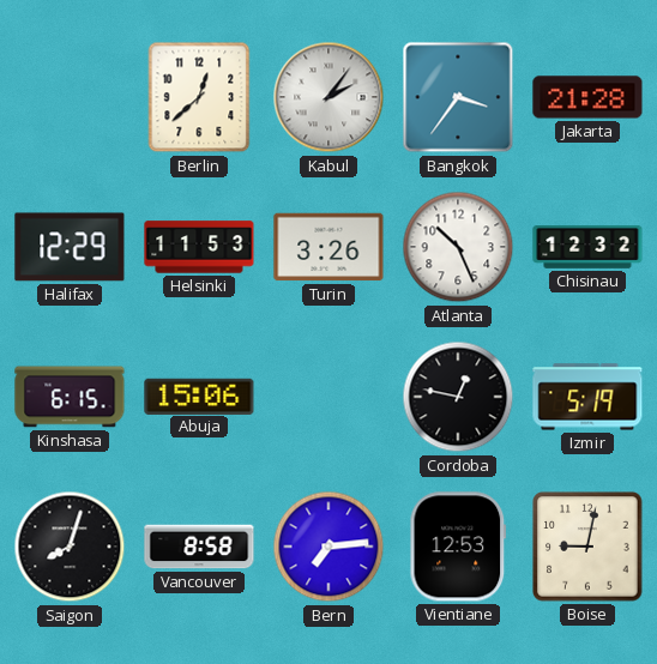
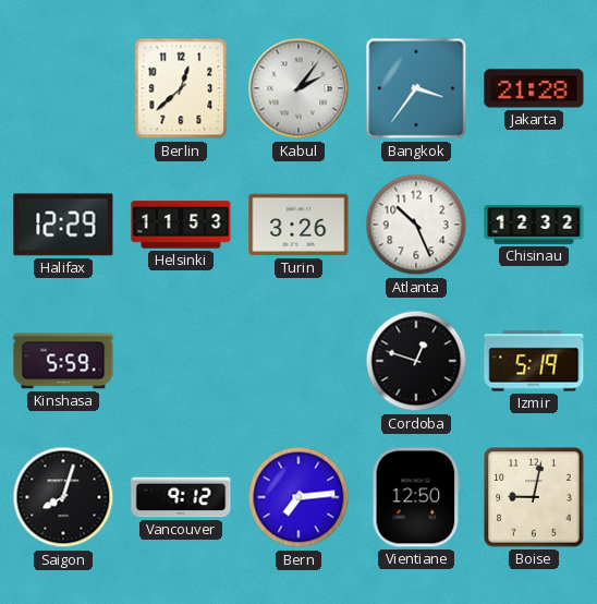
Kinshasa: 6:15 -> 5:59 (63, 361)
Abuja: 15:06 -> none (199, 396)
Cordoba: 12:47 -> 12:48 (416, 361)
Vancouver: 8:58 -> 9:12 (181, 497)
Vientiane: 12:53 -> 12:50 (416, 497)
